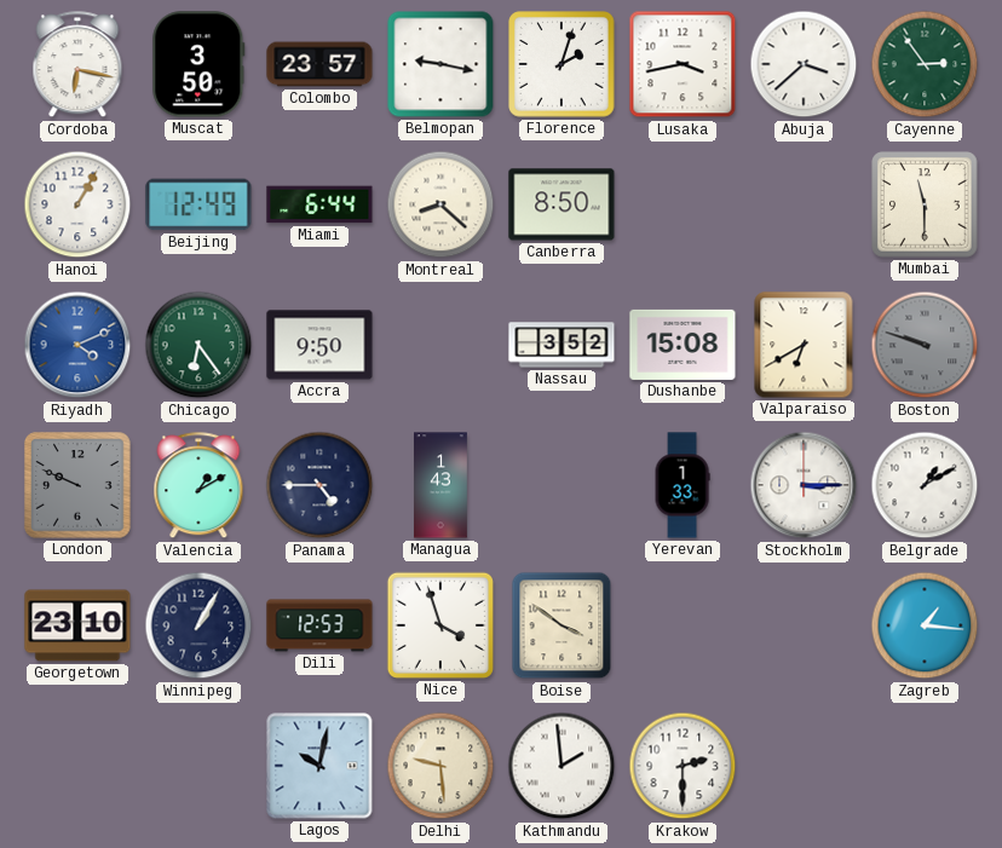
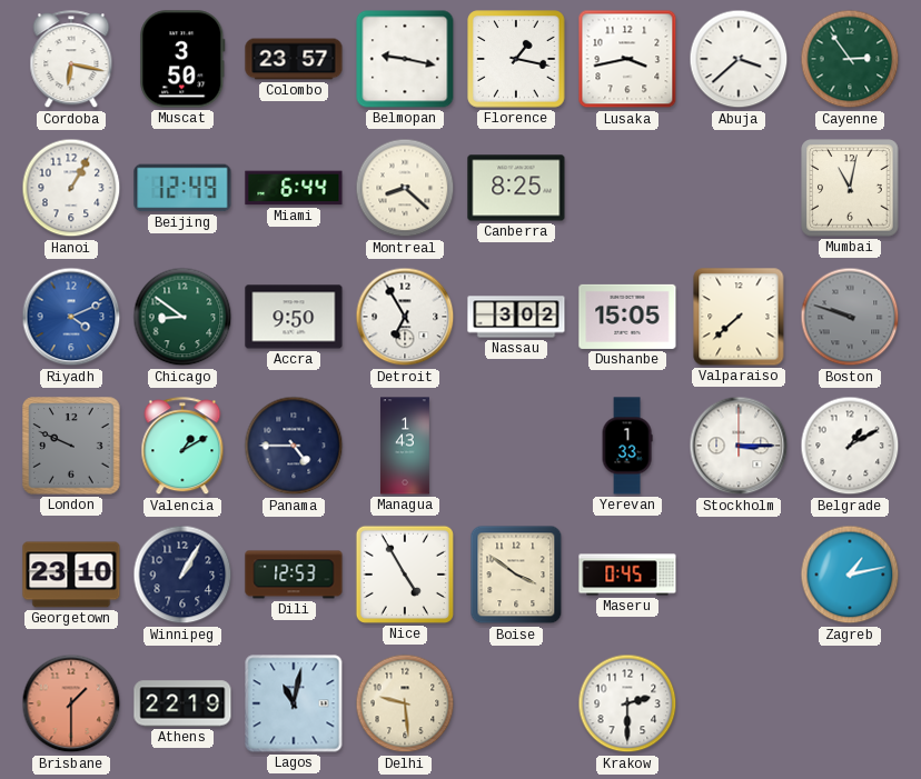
Florence: 2:03 -> 1:17 (516, 59)
Canberra: 8:50 -> 8:25 (516, 188)
Mumbai: 11:30 -> 11:02 (850, 188)
Chicago: 6:24 -> 8:51 (182, 317)
Detroit: none -> 6:55 (405, 317)
Nassau: 3:52 -> 3:02 (516, 317)
Dushanbe: 15:08 -> 15:05 (627, 317)
Valparaiso: 6:40 -> 7:38 (739, 317)
Nice: 3:57 -> 4:55 (405, 575)
Maseru: none -> 0:45 (627, 575)
Zagreb: 1:16 -> 1:13 (850, 575)
Brisbane: none -> 1:30 (71, 703)
Athens: none -> 22:19 (182, 703)
Lagos: 10:02 -> 11:02 (294, 703)
Kathmandu: 1:59 -> none (562, 766)
